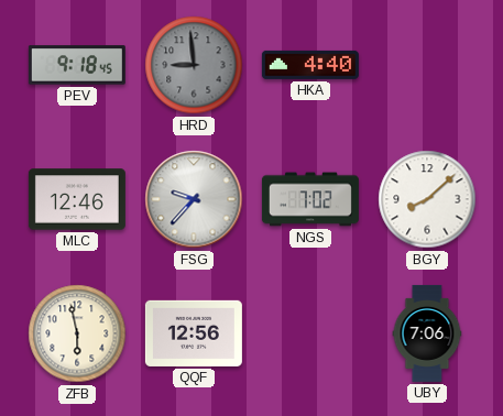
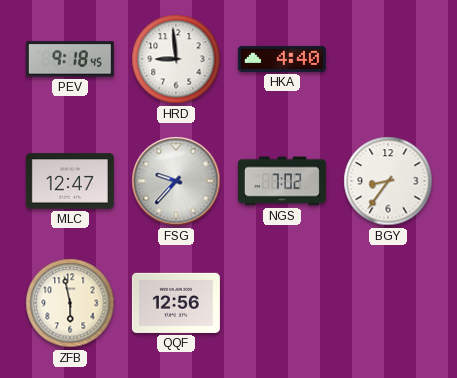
HRD dial: grey -> white (176, 59)
MLC: 12:46 -> 12:47 (70, 181)
BGY: 8:08 -> 8:36 (388, 181)
UBY: 7:06 -> none (427, 333)
